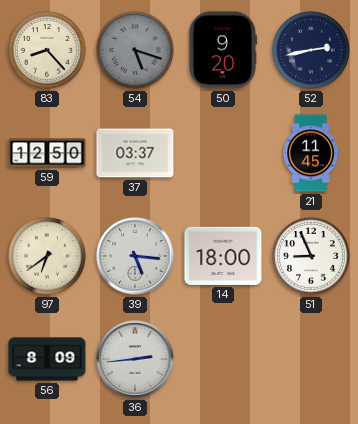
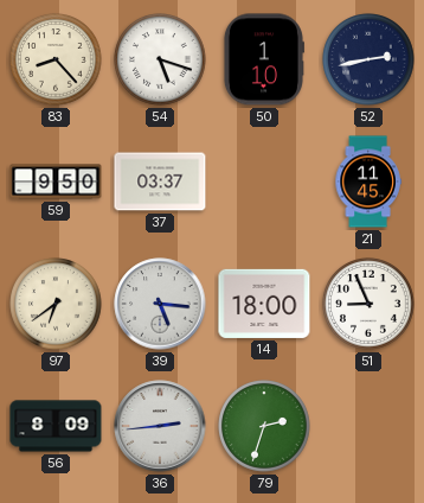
54 dial: grey -> white (160, 59)
50: 9:20 -> 1:10 (263, 59)
59: 12:50 -> 9:50 (56, 182)
79: none -> 2:33 (264, 426)
